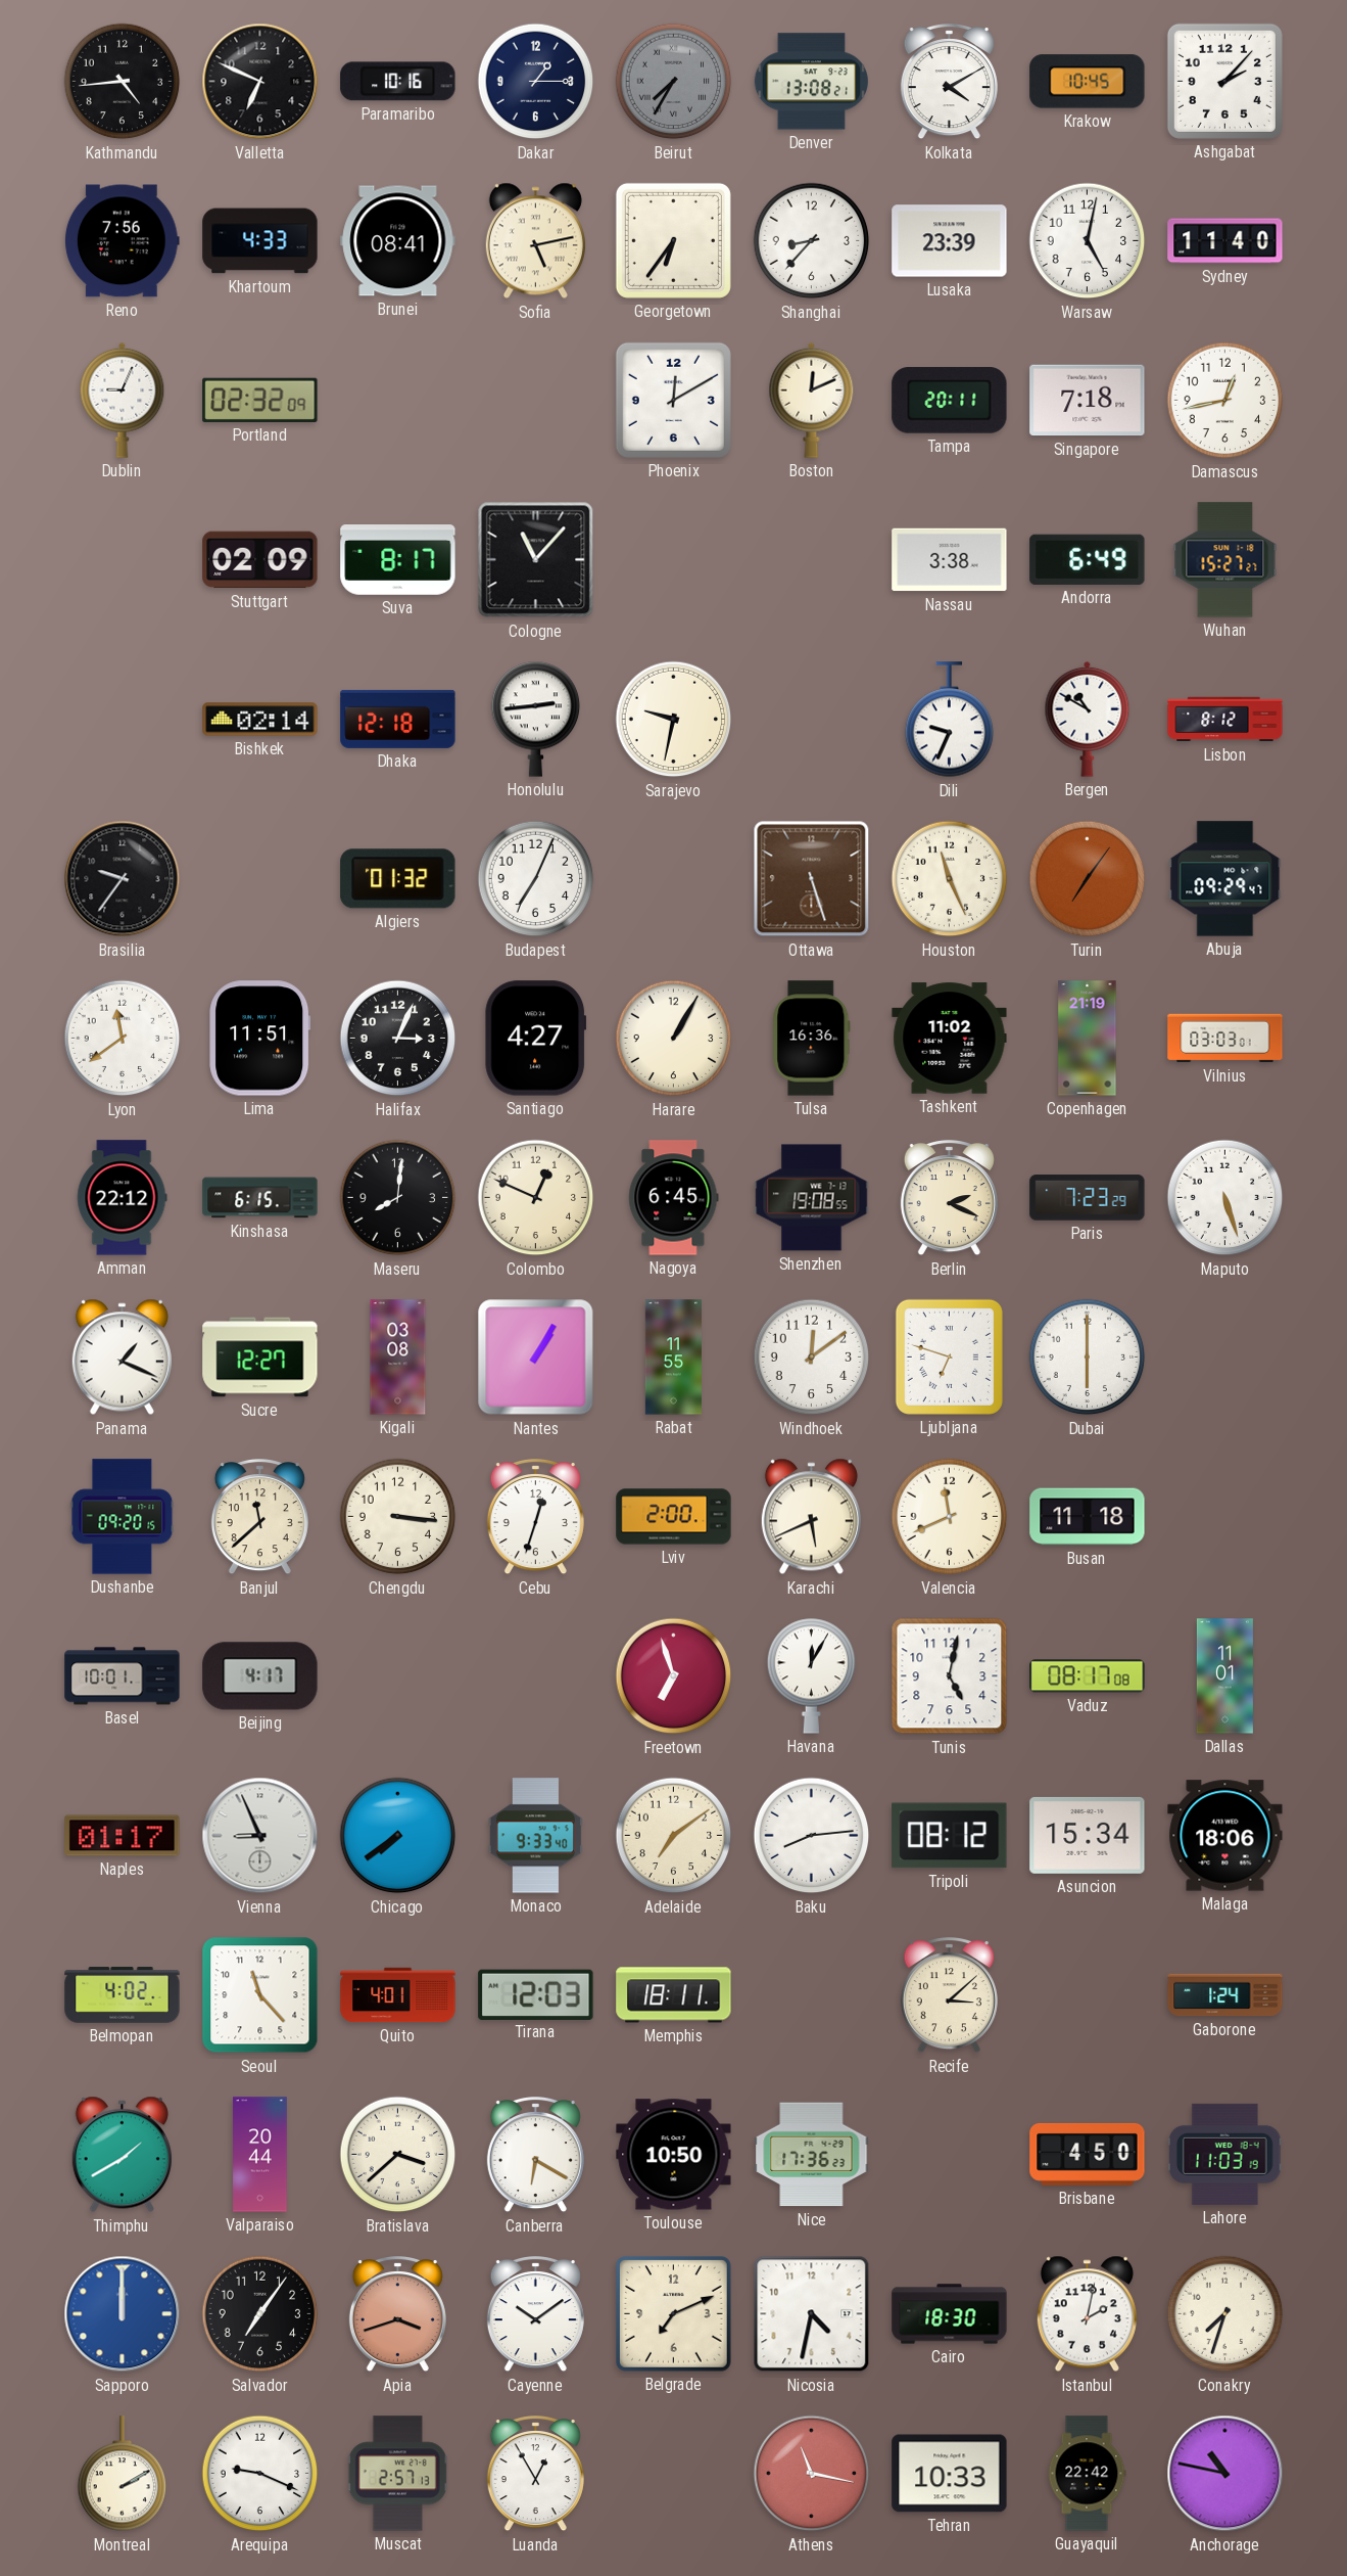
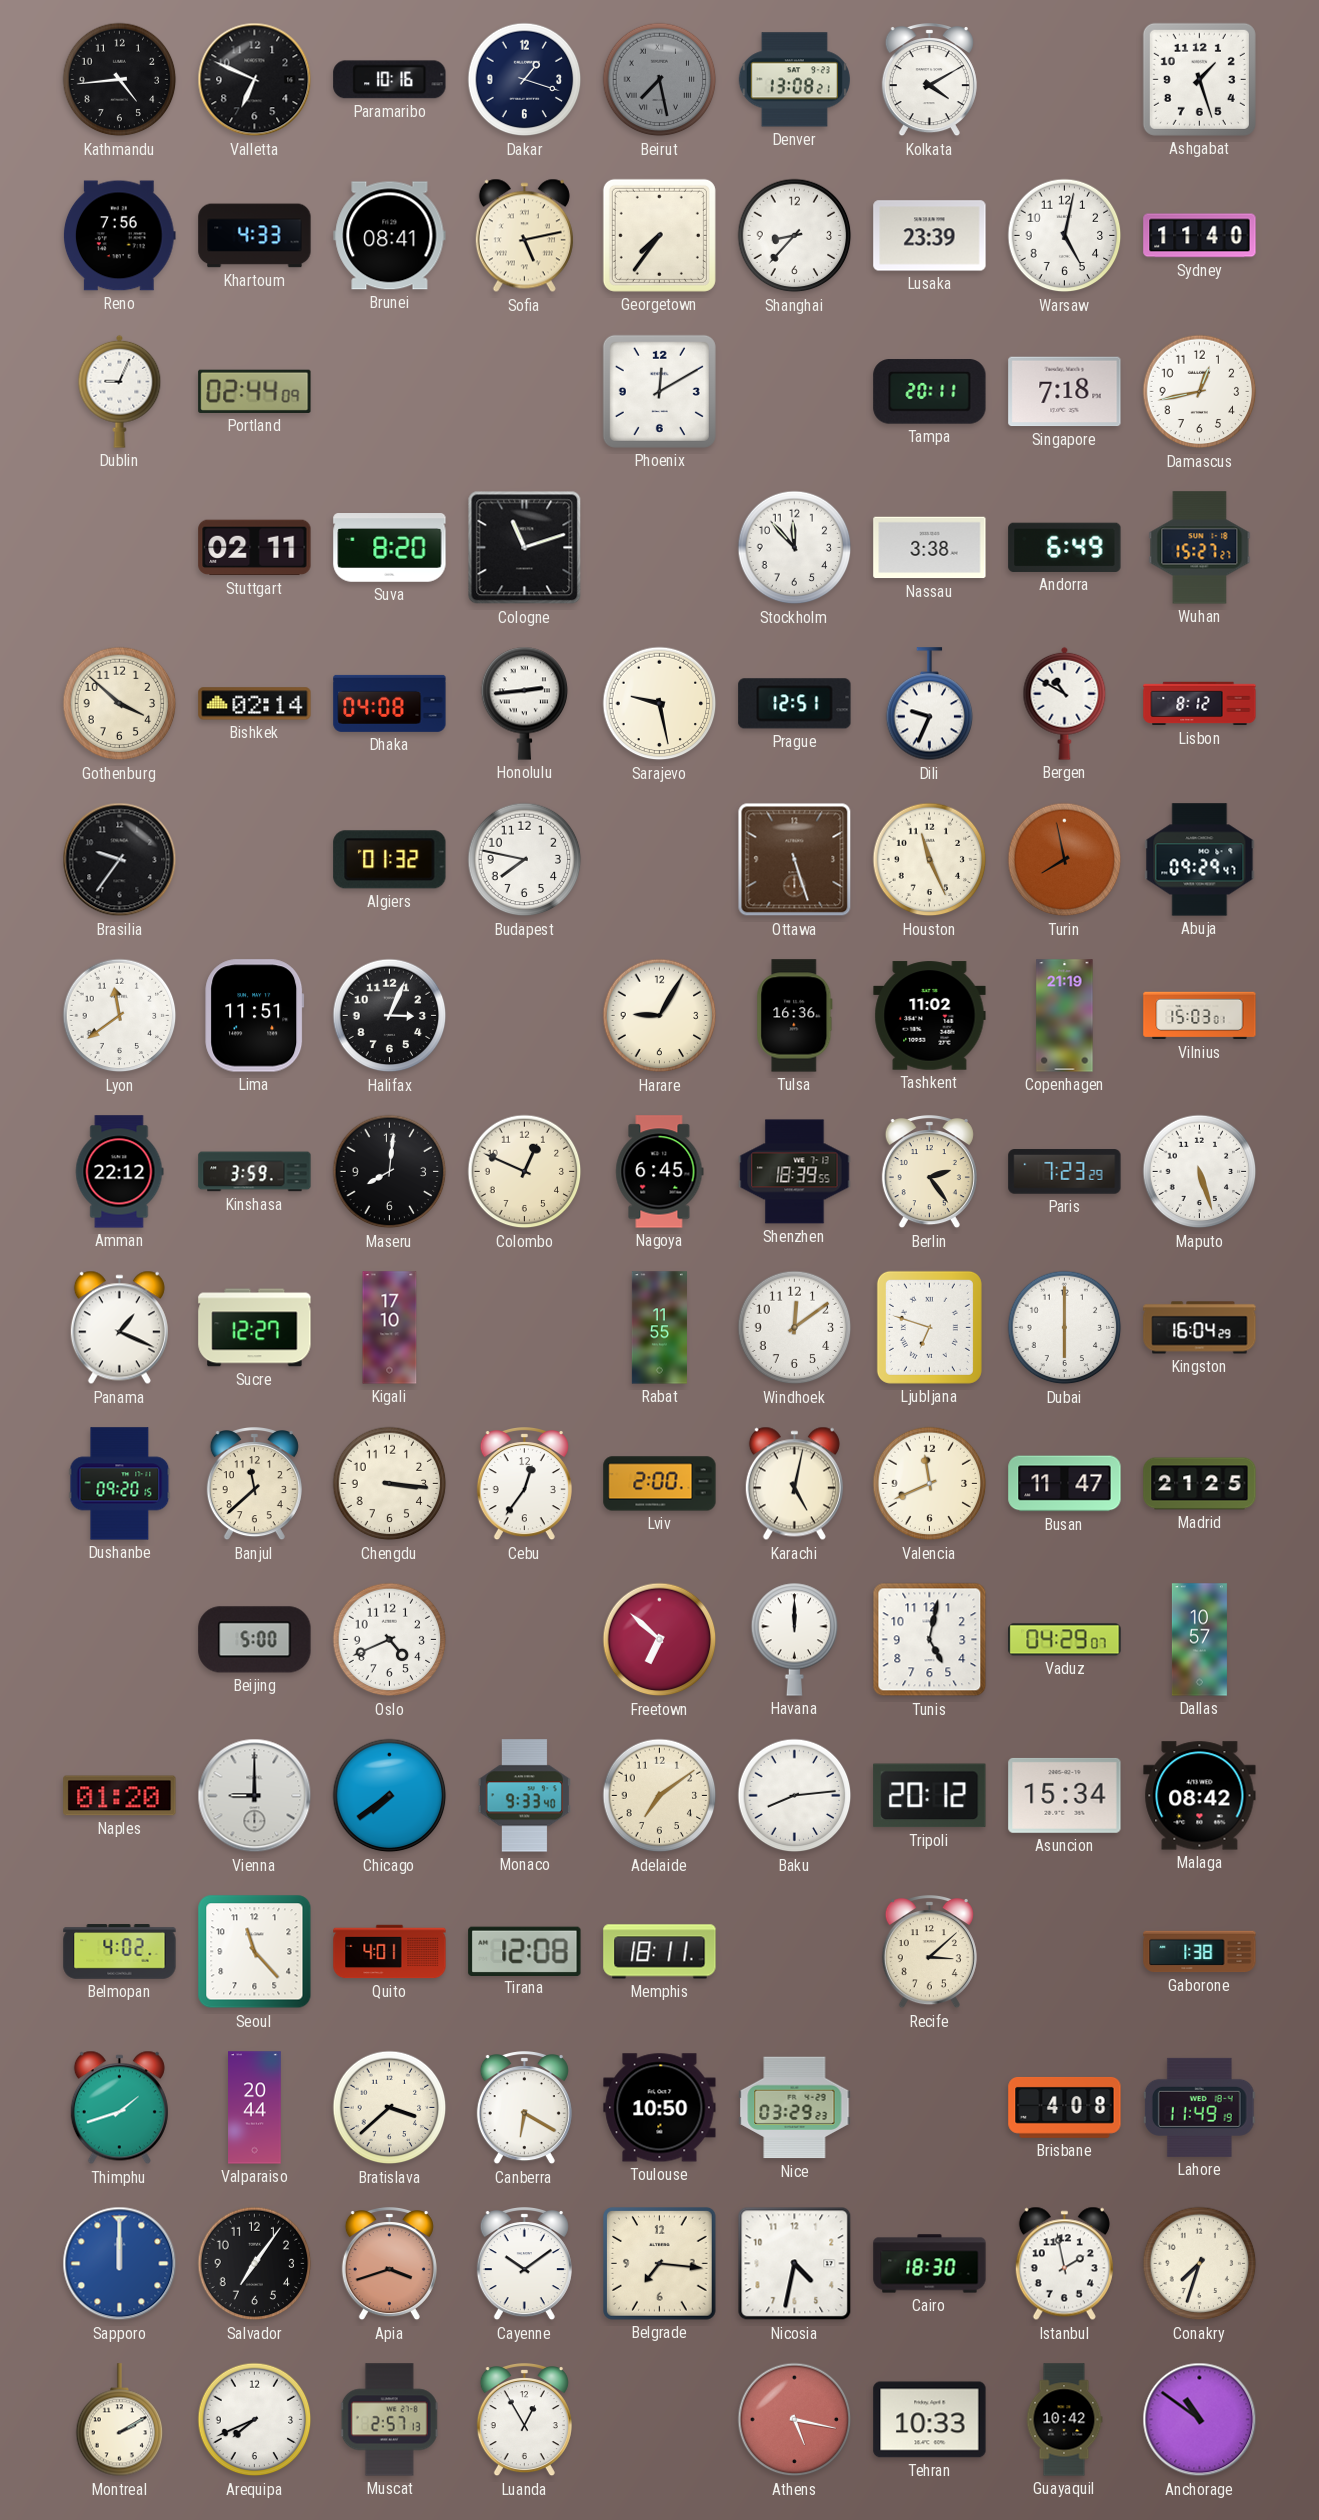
Dakar: 1:15 -> 1:18 (525, 80)
Beirut: 7:35 -> 7:28 (660, 80)
Krakow: 10:45 -> none (1088, 82)
Ashgabat: 2:07 -> 1:27 (1199, 79)
Georgetown: 6:36 -> 7:36 (659, 235)
Portland: 02:32 -> 02:44 (255, 391)
Boston: 12:11 -> none (812, 400)
Stuttgart: 02:09 -> 02:11 (255, 548)
Suva: 8:17 -> 8:20 (390, 548)
Cologne: 11:07 -> 11:12 (525, 548)
Stockholm: none -> 11:53 (795, 548)
Gothenburg: none -> 3:52 (120, 704)
Dhaka: 12:18 -> 04:08 (390, 703)
Sarajevo: 9:32 -> 9:28 (660, 704)
Prague: none -> 12:51 (795, 704)
Budapest: 7:04 -> 7:47 (525, 860)
Turin: 7:06 -> 7:58 (1065, 860)
Santiago: 4:27 -> none (536, 1039)
Harare: 1:05 -> 9:05 (660, 1016)
Vilnius: 03:03 -> 15:03 (1200, 1016)
Kinshasa: 6:15 -> 3:59 (255, 1172)
Shenzhen: 19:08 -> 18:39 (795, 1172)
Berlin: 2:19 -> 2:24 (929, 1173)
Kigali: 03:08 -> 17:10 (390, 1328)
Nantes: 1:05 -> none (536, 1358)
Kingston: none -> 16:04 (1200, 1328)
Cebu: 12:33 -> 12:36 (524, 1485)
Karachi: 5:41 -> 5:02 (794, 1484)
Busan: 11:18 -> 11:47 (1065, 1484)
Madrid: none -> 21:25 (1200, 1484)
Basel: 10:01 -> none (123, 1676)
Beijing: 4:17 -> 5:00 (255, 1640)
Oslo: none -> 4:41 (390, 1640)
Freetown: 6:57 -> 6:52 (660, 1640)
Havana: 12:05 -> 12:00 (795, 1639)
Vaduz: 08:17 -> 04:29 (1065, 1640)
Dallas: 11:01 -> 10:57 (1199, 1640)
Naples: 01:17 -> 01:20 (120, 1796)
Vienna: 8:56 -> 9:00 (255, 1796)
Tripoli: 08:12 -> 20:12 (930, 1796)
Malaga: 18:06 -> 08:42 (1200, 1796)
Tirana: 12:03 -> 12:08 (525, 1951)
Gaborone: 1:24 -> 1:38 (1200, 1952)
Thimphu: 1:40 -> 1:42 (119, 2108)
Nice: 17:36 -> 03:29 (795, 2108)
Brisbane: 4:50 -> 4:08 (1065, 2107)
Lahore: 11:03 -> 11:49 (1199, 2107)
Belgrade: 7:11 -> 7:16 (660, 2264)
Istanbul: 2:02 -> 1:58 (1064, 2264)
Arequipa: 9:19 -> 7:41 (255, 2420)
Athens: 11:17 -> 5:17 (795, 2420)
Guayaquil: 22:42 -> 10:42 (1064, 2420)
Anchorage: 10:47 -> 10:51 (1200, 2420)
